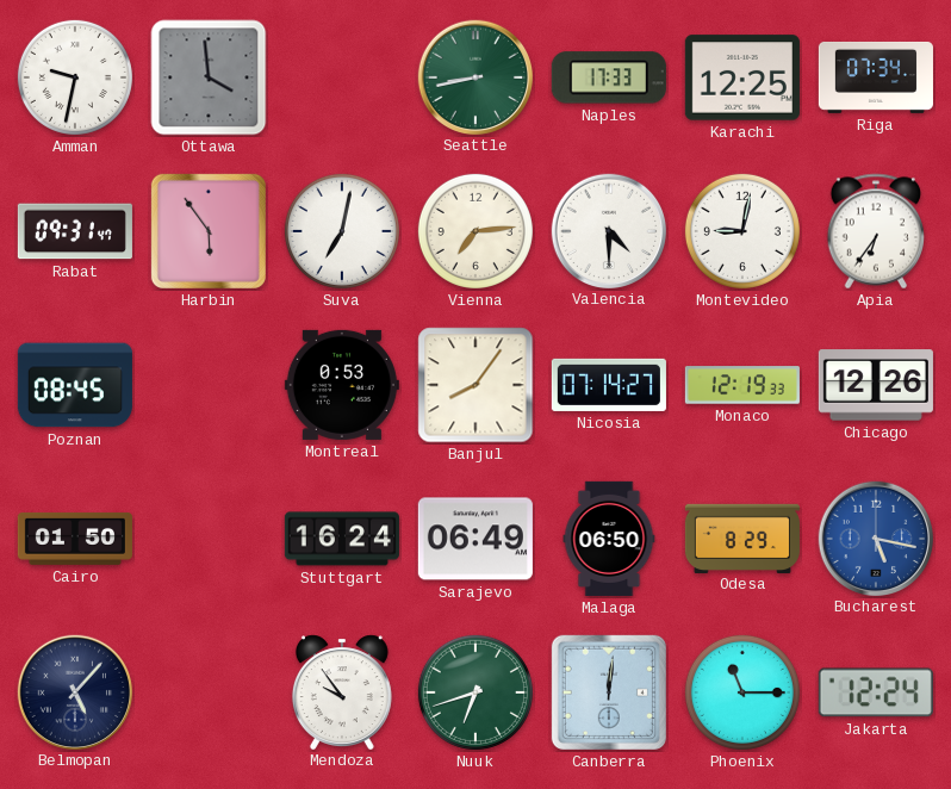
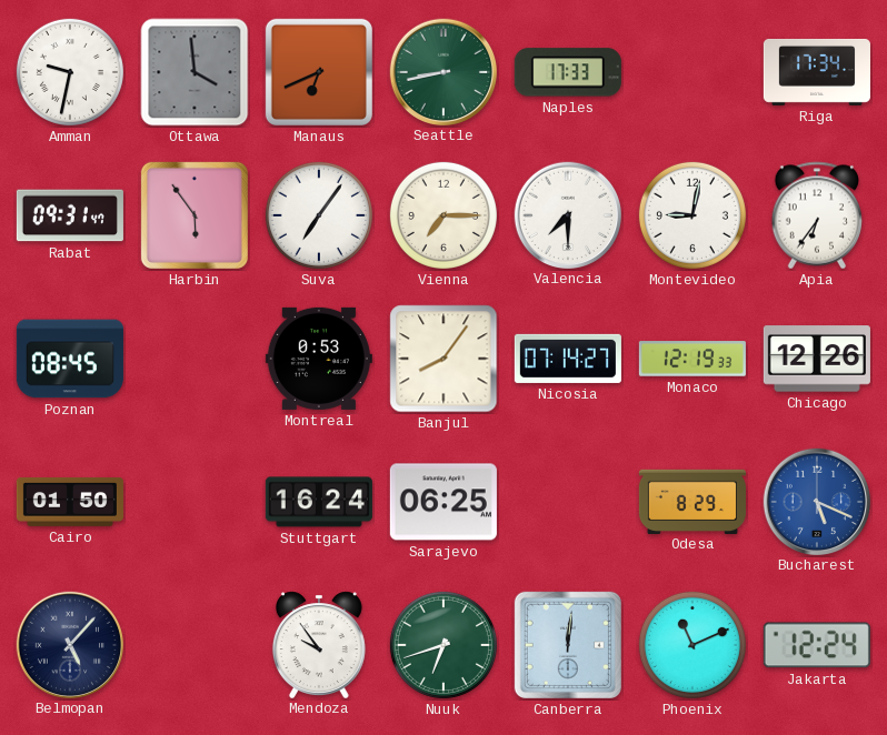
Manaus: none -> 6:41 (319, 72)
Karachi: 12:25 -> none (742, 77)
Riga: 07:34 -> 17:34 (817, 72)
Suva: 7:02 -> 7:06 (319, 215)
Vienna: 7:14 -> 7:15 (443, 215)
Valencia: 4:30 -> 7:30 (567, 214)
Sarajevo: 06:49 -> 06:25 (443, 502)
Malaga: 06:50 -> none (609, 539)
Bucharest: 5:17 -> 5:19 (816, 501)
Phoenix: 11:15 -> 11:11 (692, 645)
